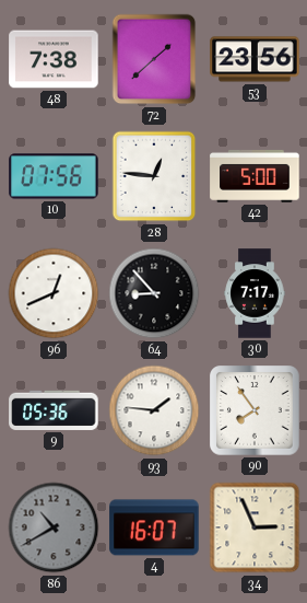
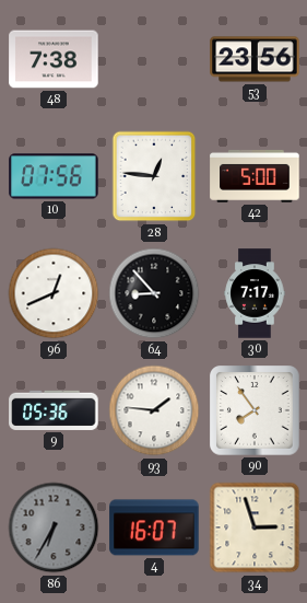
72: 1:38 -> none (154, 59)
86: 10:40 -> 6:35 (54, 527)
34: 2:56 -> 2:57 (255, 527)
